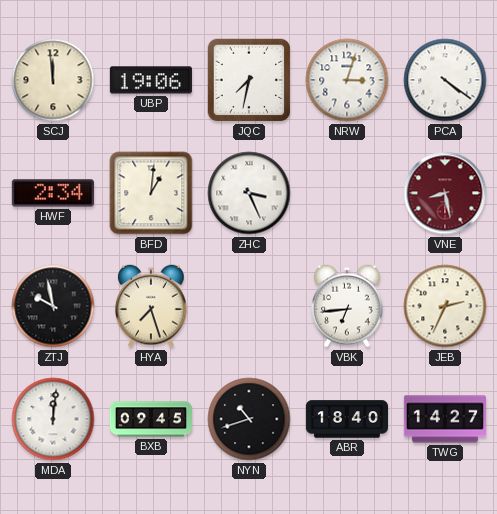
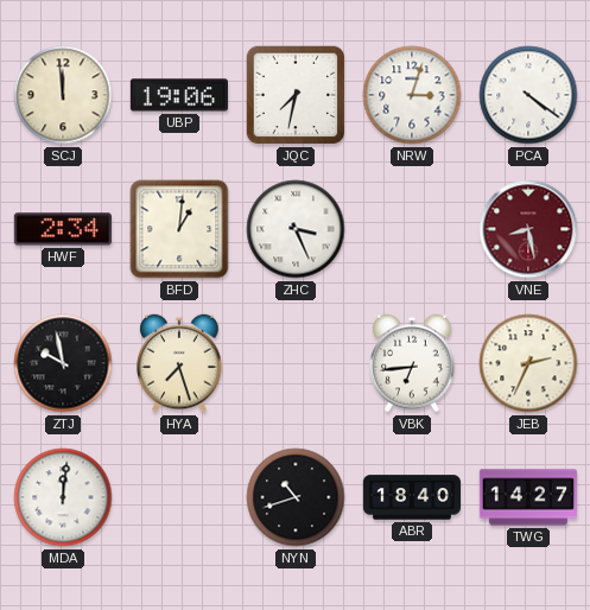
BXB: 09:45 -> none (150, 419)
